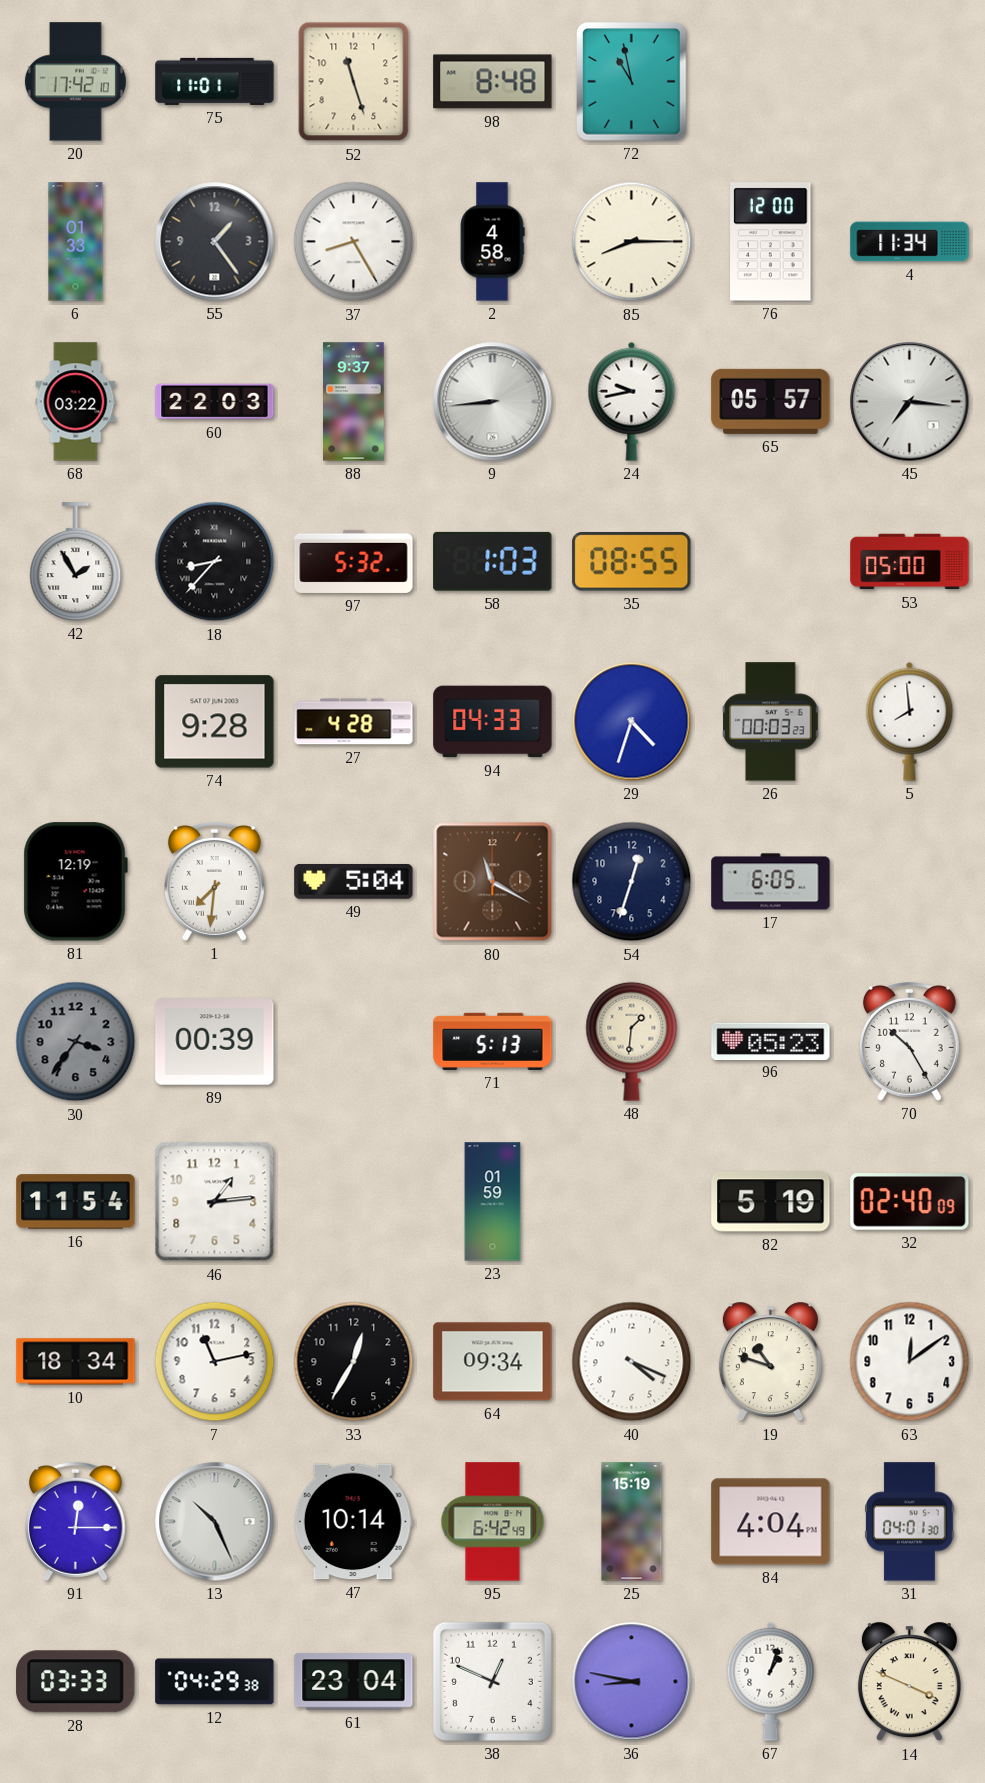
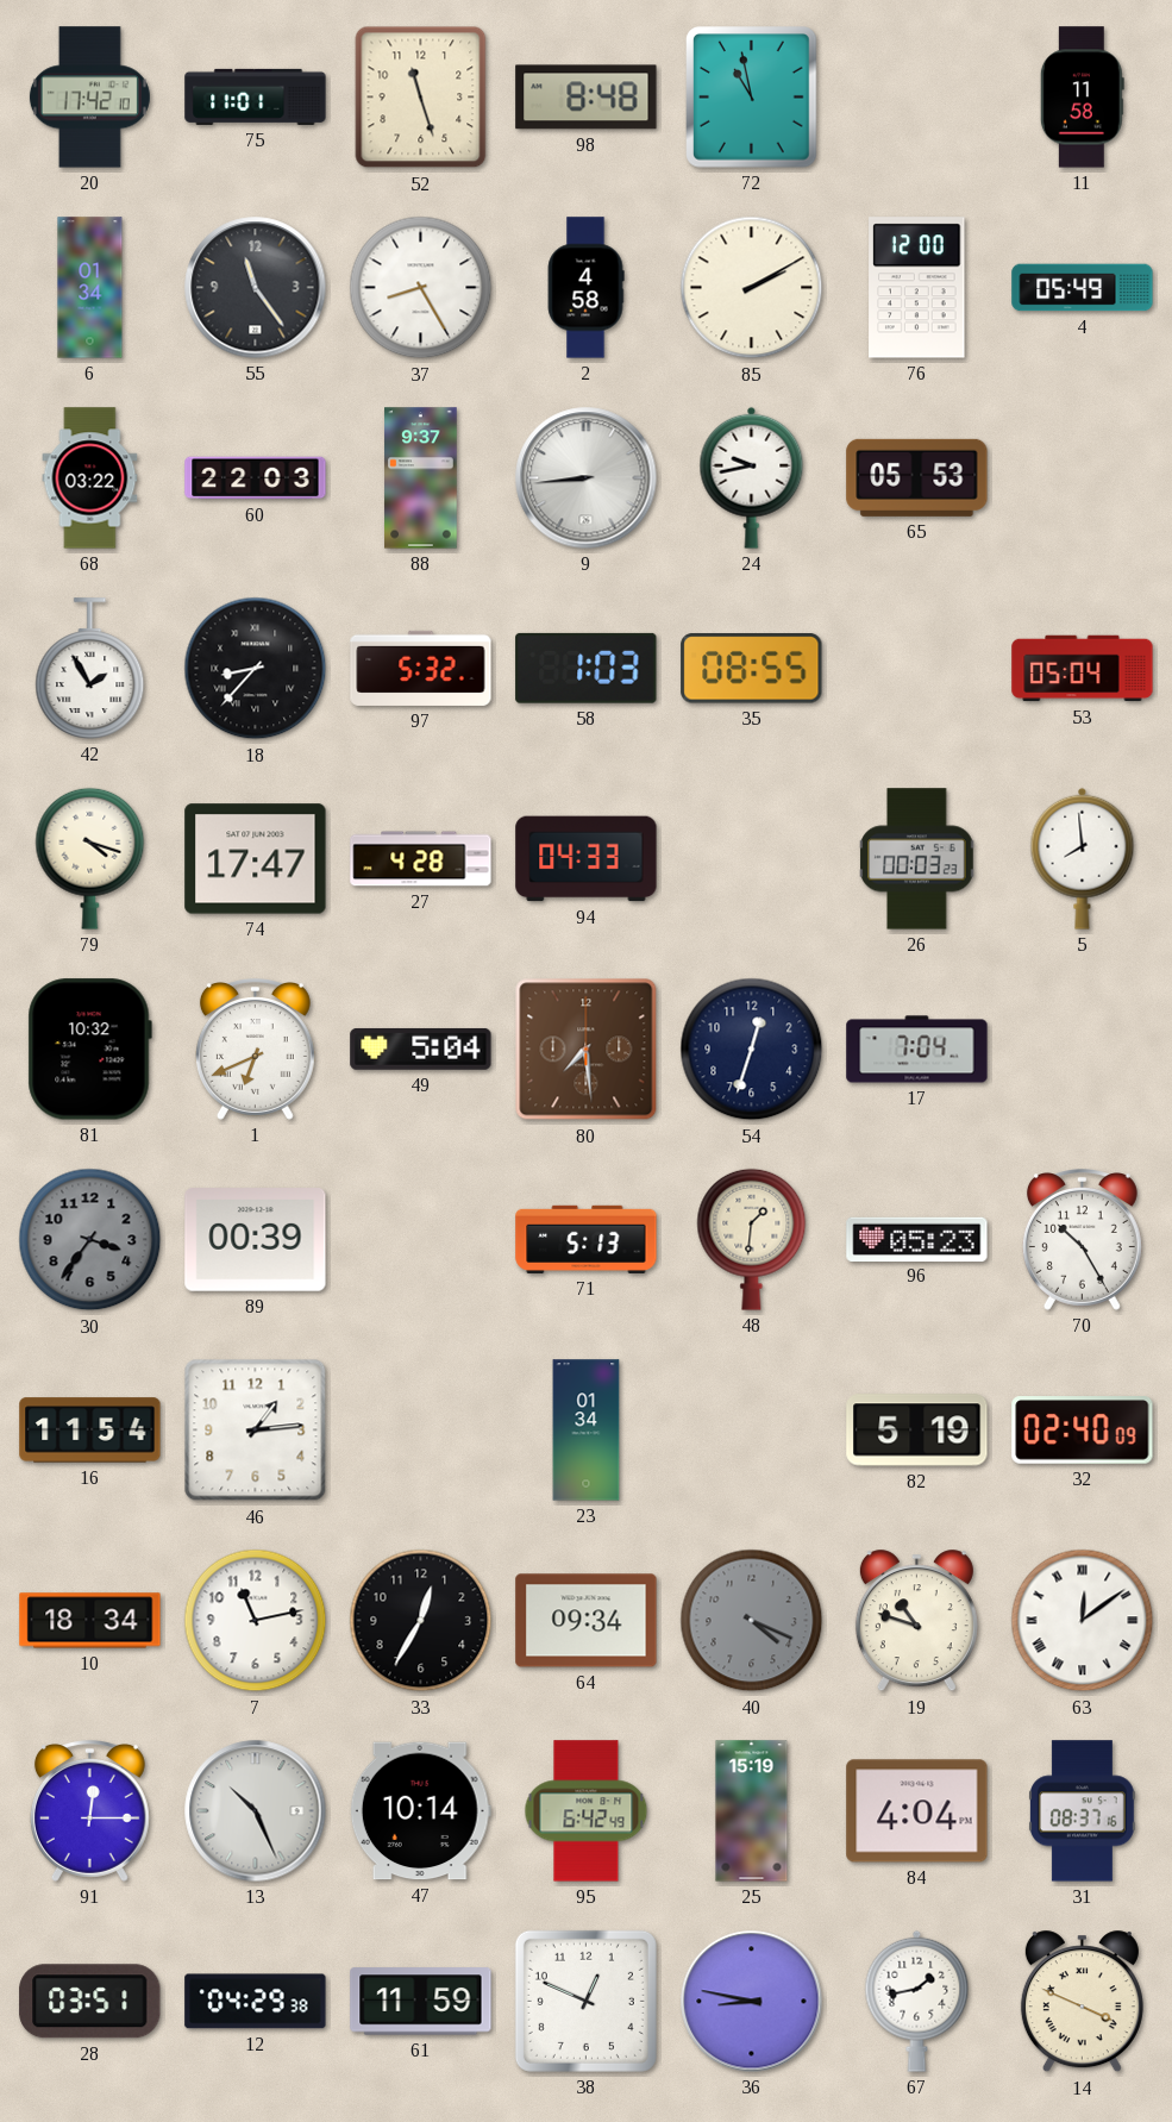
11: none -> 11:58 (1082, 98)
6: 01:33 -> 01:34 (90, 288)
55: 1:24 -> 11:24 (256, 288)
85: 8:15 -> 2:10 (752, 288)
4: 11:34 -> 05:49 (1083, 288)
65: 05:57 -> 05:53 (917, 477)
45: 7:16 -> none (910, 402)
53: 05:00 -> 05:04 (1083, 669)
79: none -> 4:18 (90, 858)
74: 9:28 -> 17:47 (256, 859)
29: 4:33 -> none (632, 722)
81: 12:19 -> 10:32 (89, 1050)
1: 7:31 -> 6:41 (255, 1050)
80: 11:20 -> 7:29 (587, 1050)
17: 6:05 -> 7:04 (917, 1050)
23: 01:59 -> 01:34 (587, 1431)
40 dial: white -> grey (752, 1621)
63 numerals: Arabic -> Roman (1083, 1621)
31: 04:01 -> 08:37 (1083, 1811)
28: 03:33 -> 03:51 (90, 2002)
61: 23:04 -> 11:59 (421, 2002)
67: 1:03 -> 1:43 (917, 2001)
